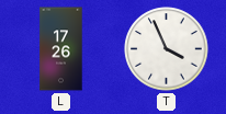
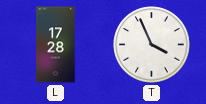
L: 17:26 -> 17:28 (56, 45)
